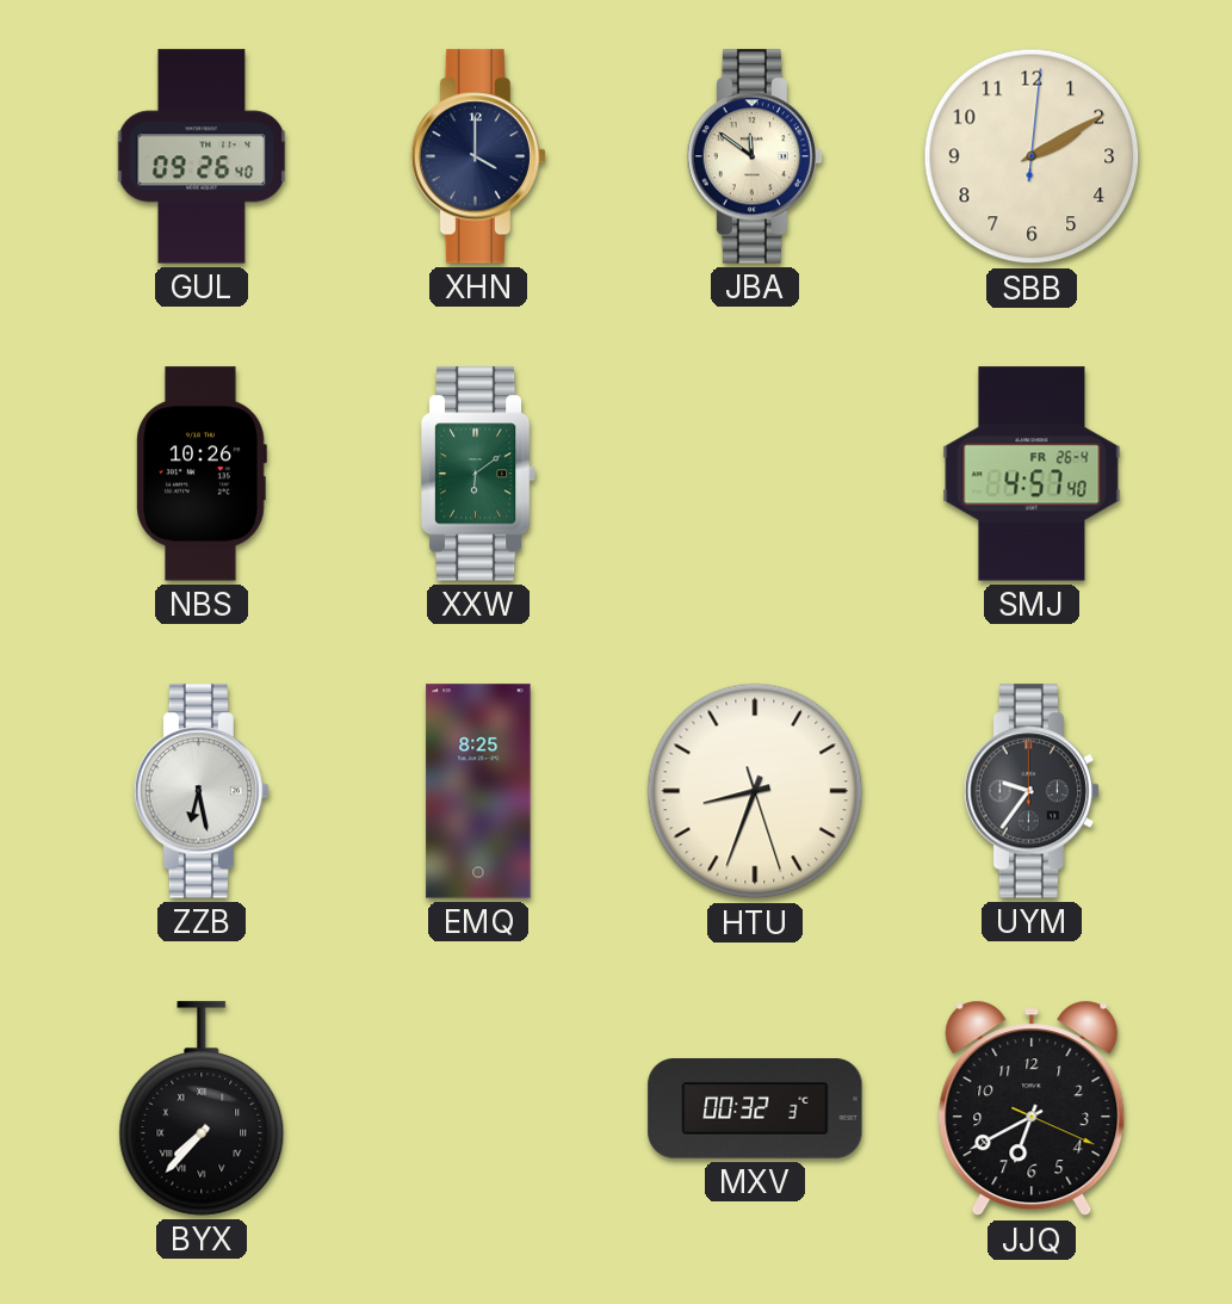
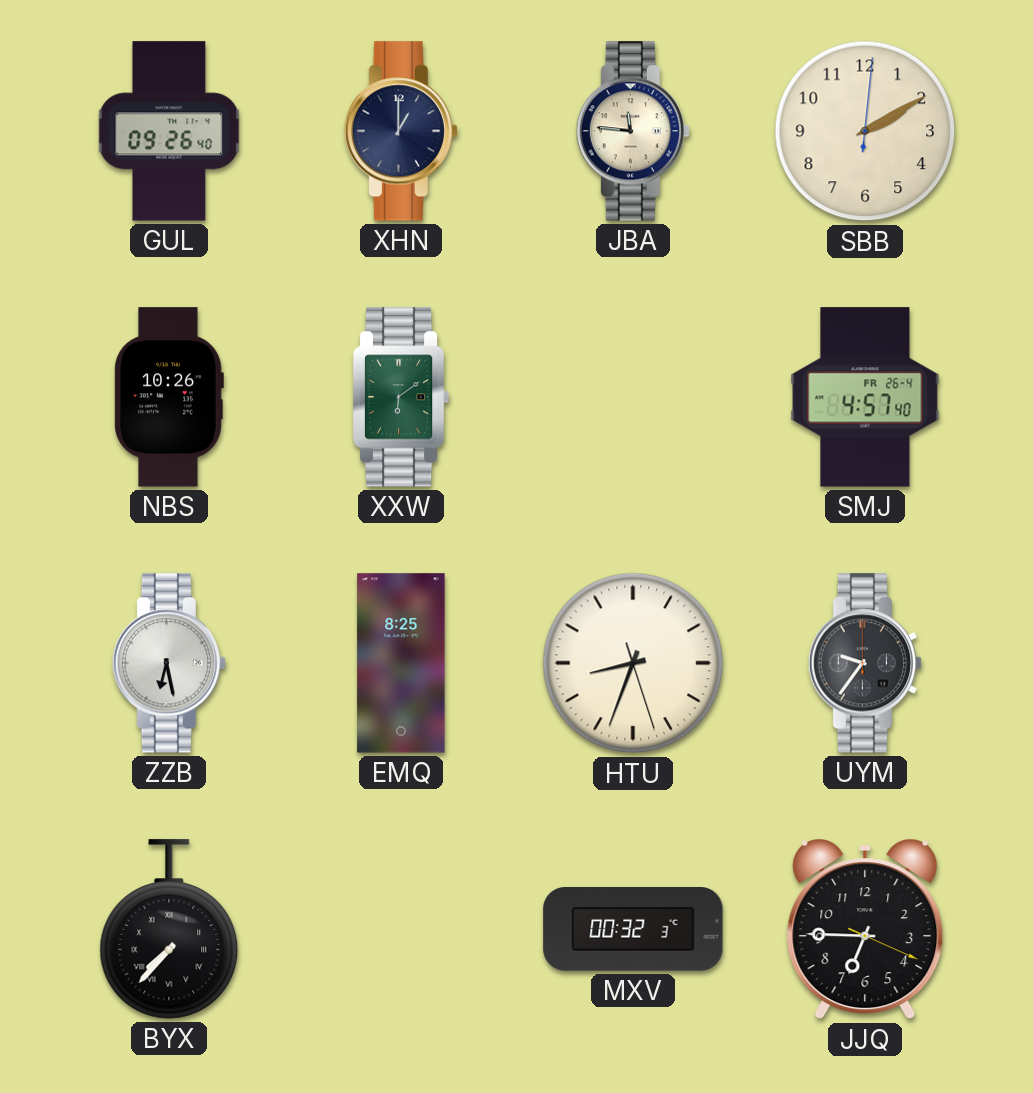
XHN: 4:00 -> 1:00 (400, 131)
JBA: 11:51 -> 11:46 (632, 131)
JJQ: 6:40 -> 6:45 (865, 929)
